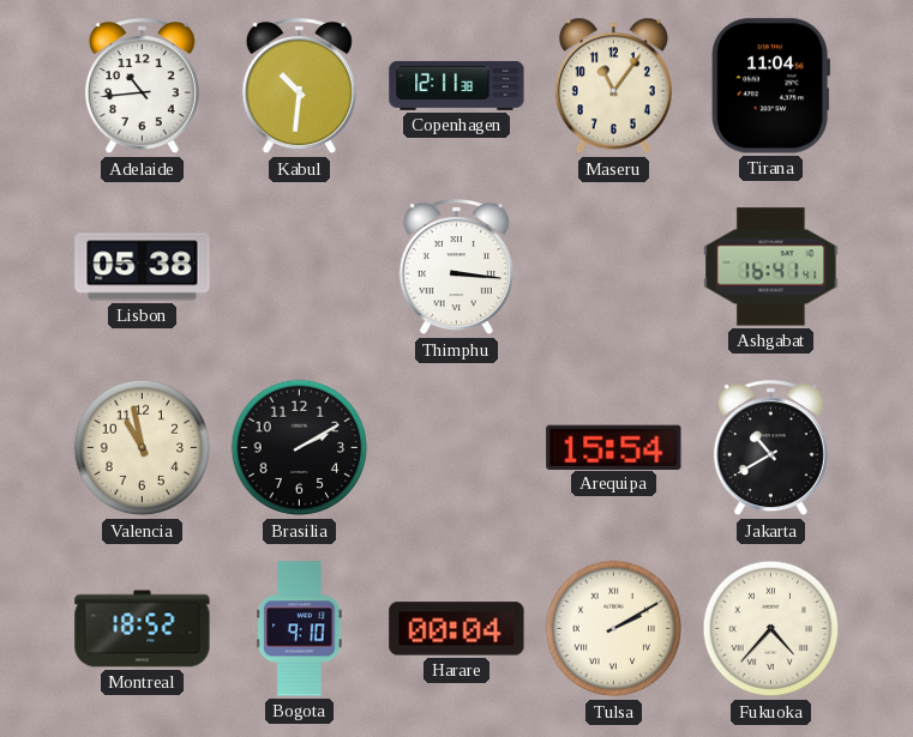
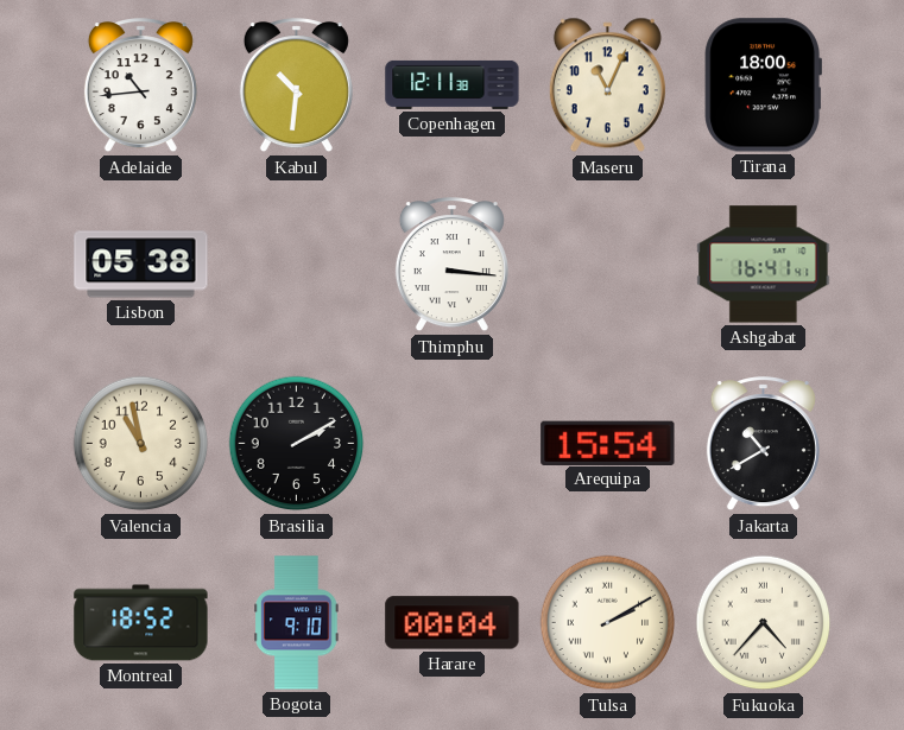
Maseru: 11:06 -> 11:04 (607, 85)
Tirana: 11:04 -> 18:00 (763, 85)
